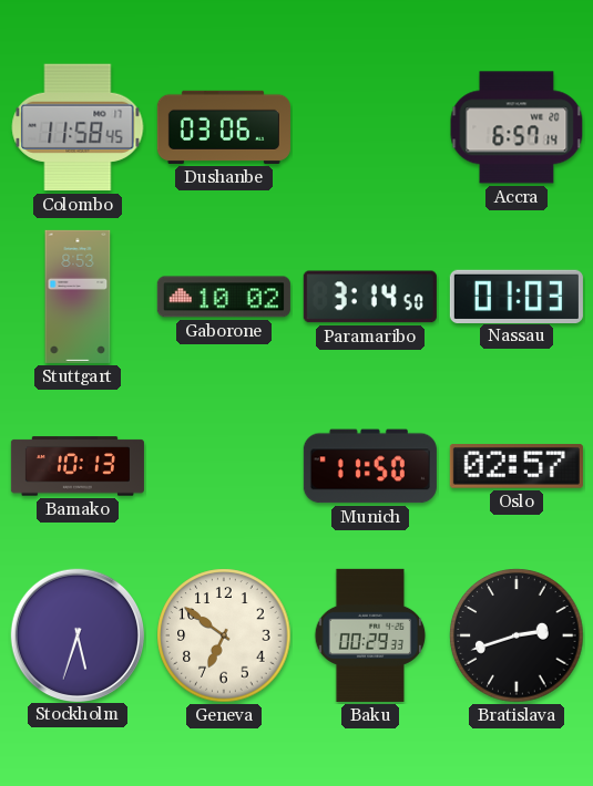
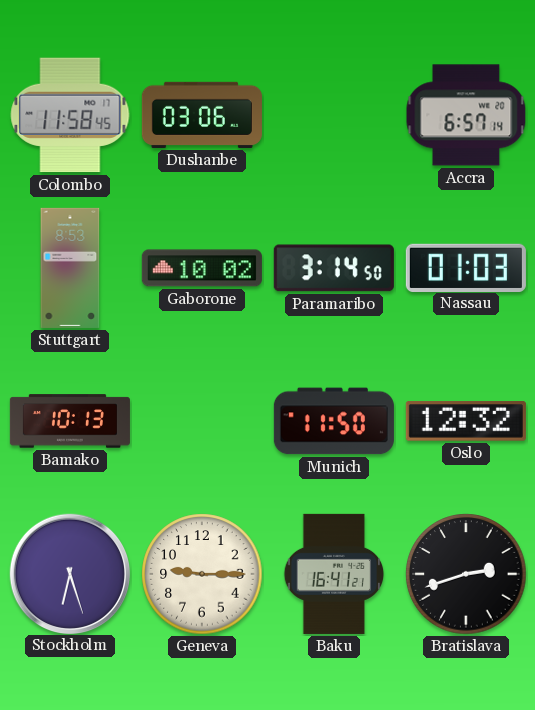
Oslo: 02:57 -> 12:32 (466, 421)
Stockholm: 5:33 -> 6:27 (69, 573)
Geneva: 6:51 -> 9:15 (202, 574)
Baku: 00:29 -> 16:41 (334, 574)
